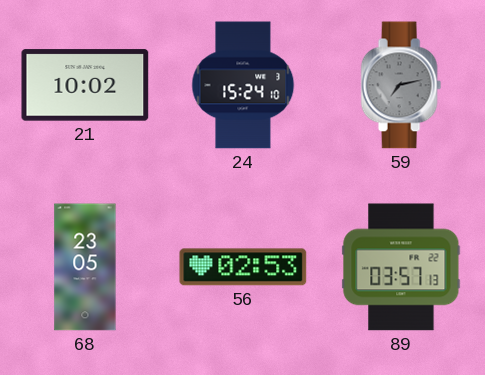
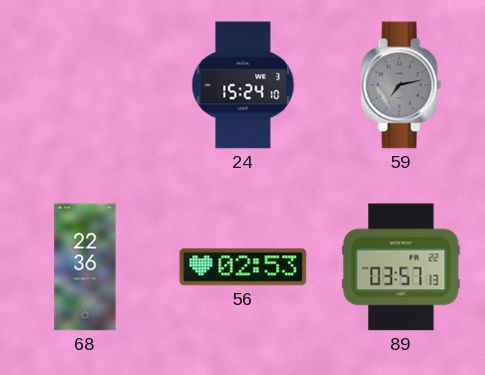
21: 10:02 -> none (85, 85)
68: 23:05 -> 22:36 (85, 267)
